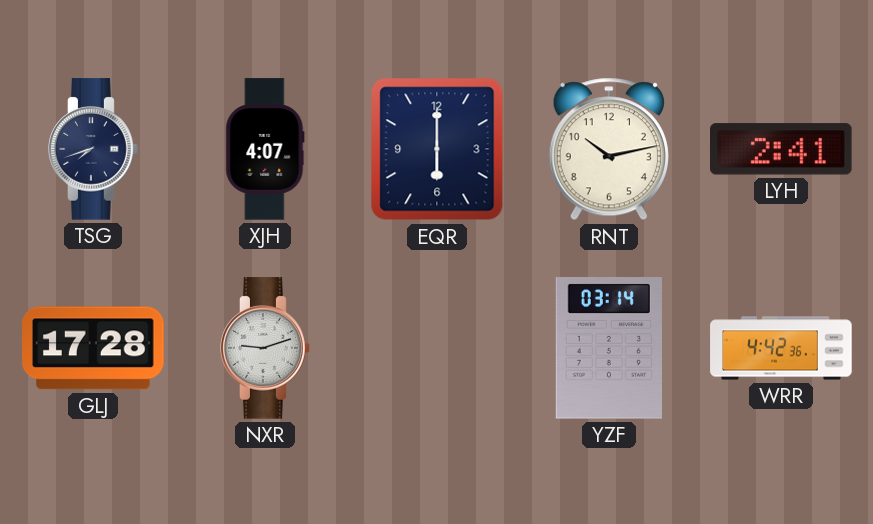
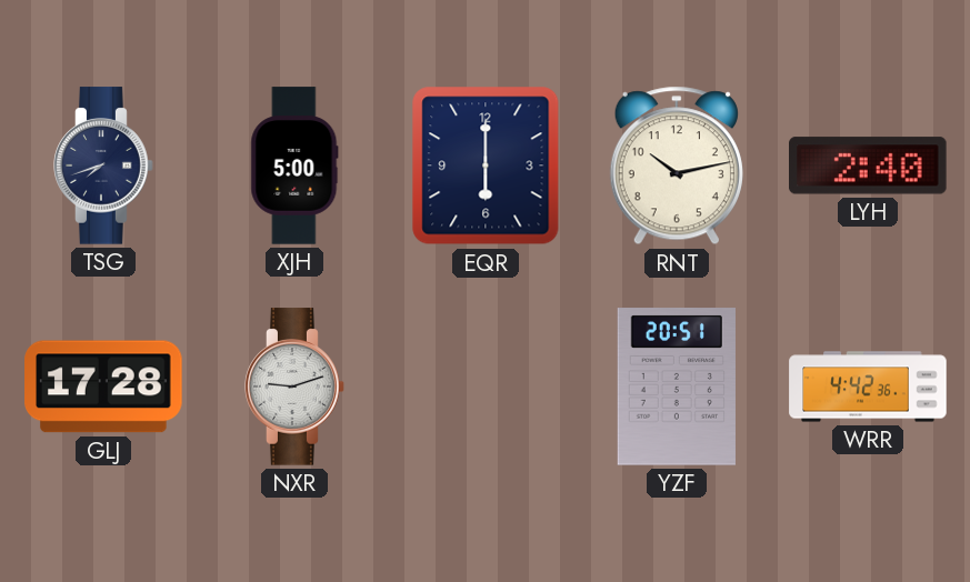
XJH: 4:07 -> 5:00 (294, 165)
LYH: 2:41 -> 2:40 (869, 165)
YZF: 03:14 -> 20:51 (677, 387)
